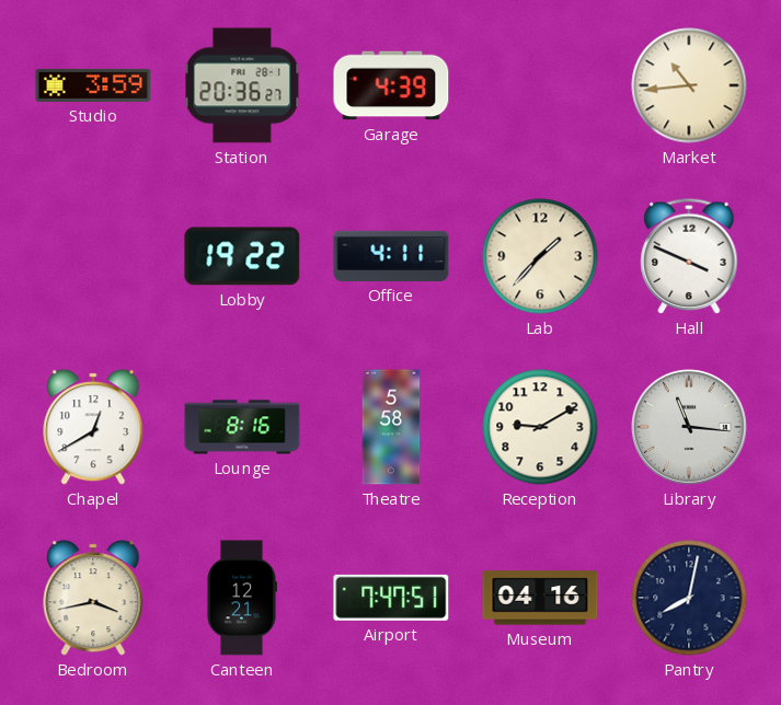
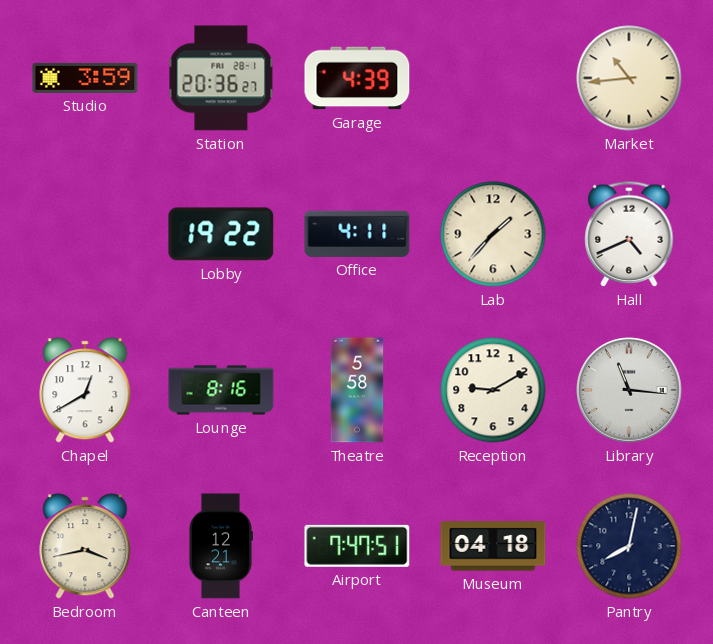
Hall: 3:49 -> 4:41 (629, 234)
Museum: 04:16 -> 04:18 (493, 546)
